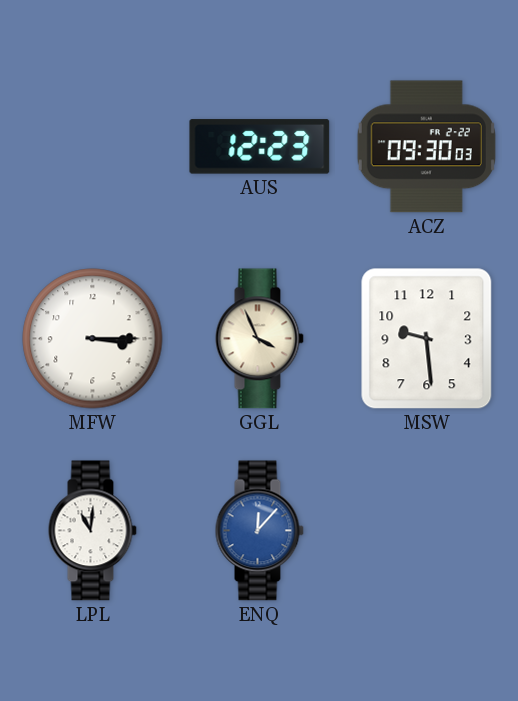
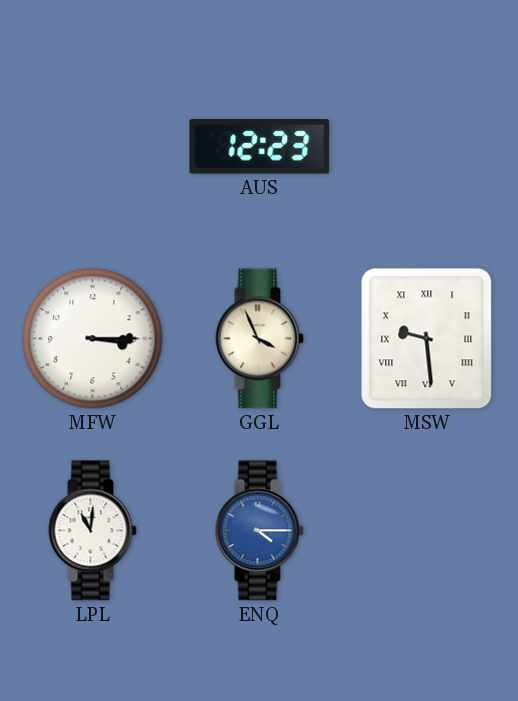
ACZ: 09:30 -> none (426, 147)
MSW numerals: Arabic -> Roman (427, 339)
ENQ: 12:07 -> 4:15 (259, 531)
